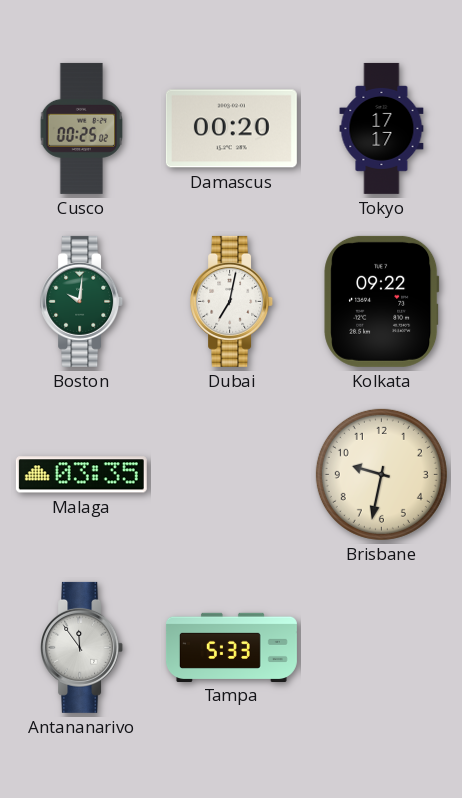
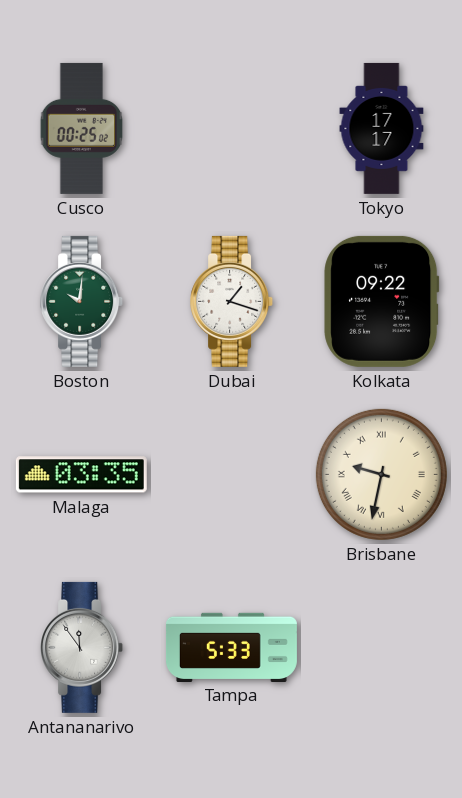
Damascus: 00:20 -> none (231, 129)
Dubai: 7:02 -> 1:18 (232, 301)
Brisbane numerals: Arabic -> Roman (381, 474)
